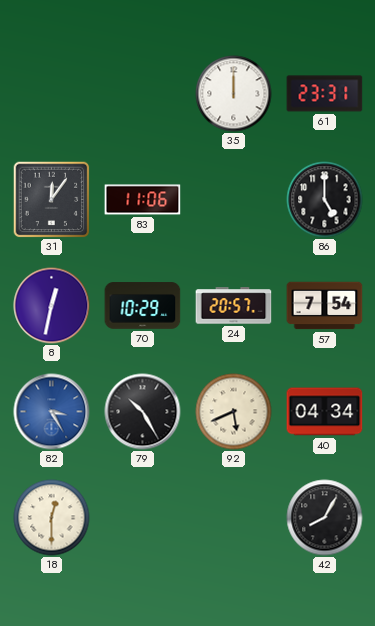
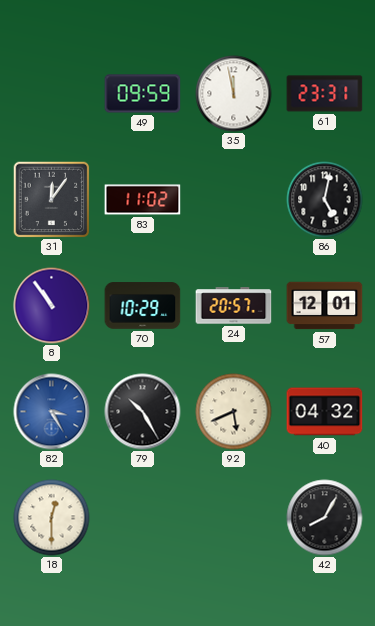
49: none -> 09:59 (143, 94)
35: 12:00 -> 11:58 (234, 94)
83: 11:06 -> 11:02 (143, 200)
86: 5:00 -> 5:02 (325, 200)
8: 12:32 -> 10:54 (52, 306)
57: 7:54 -> 12:01 (325, 306)
40: 04:34 -> 04:32 (325, 412)
